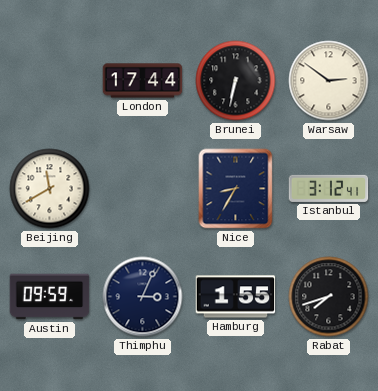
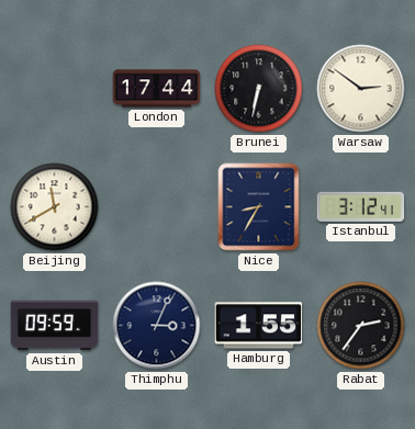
Rabat: 7:42 -> 2:36 (361, 326)
